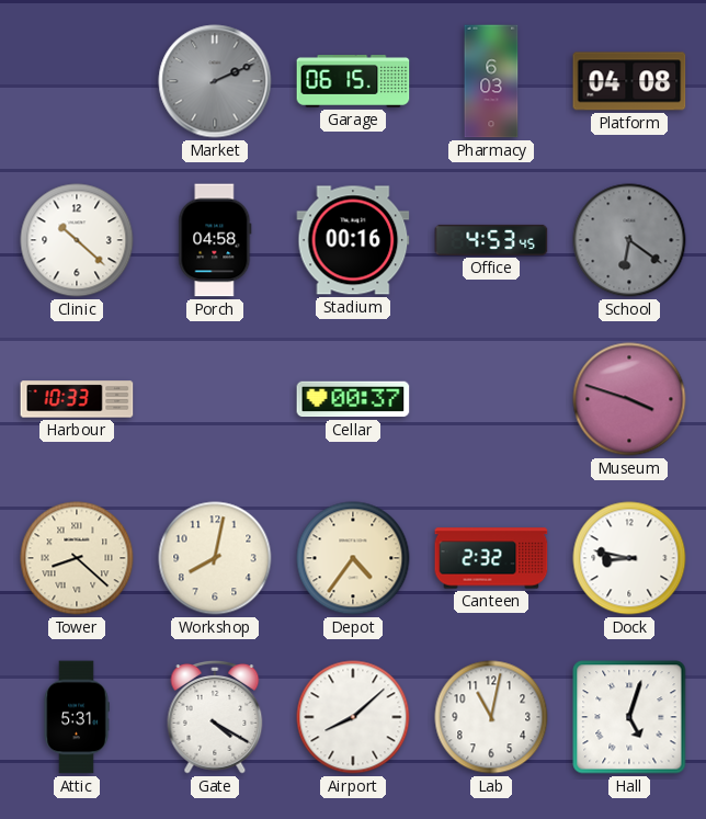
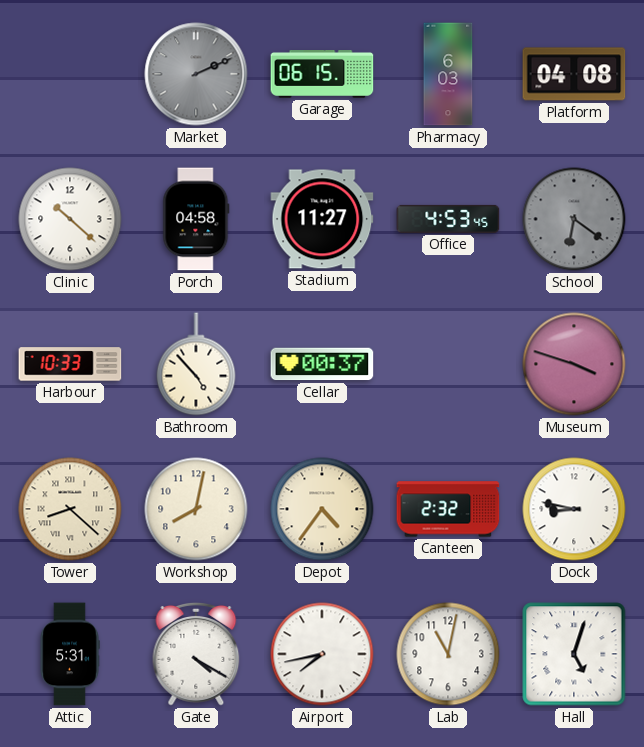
Stadium: 00:16 -> 11:27 (322, 219)
Bathroom: none -> 4:53 (196, 364)
Airport: 8:08 -> 7:43 (322, 654)
